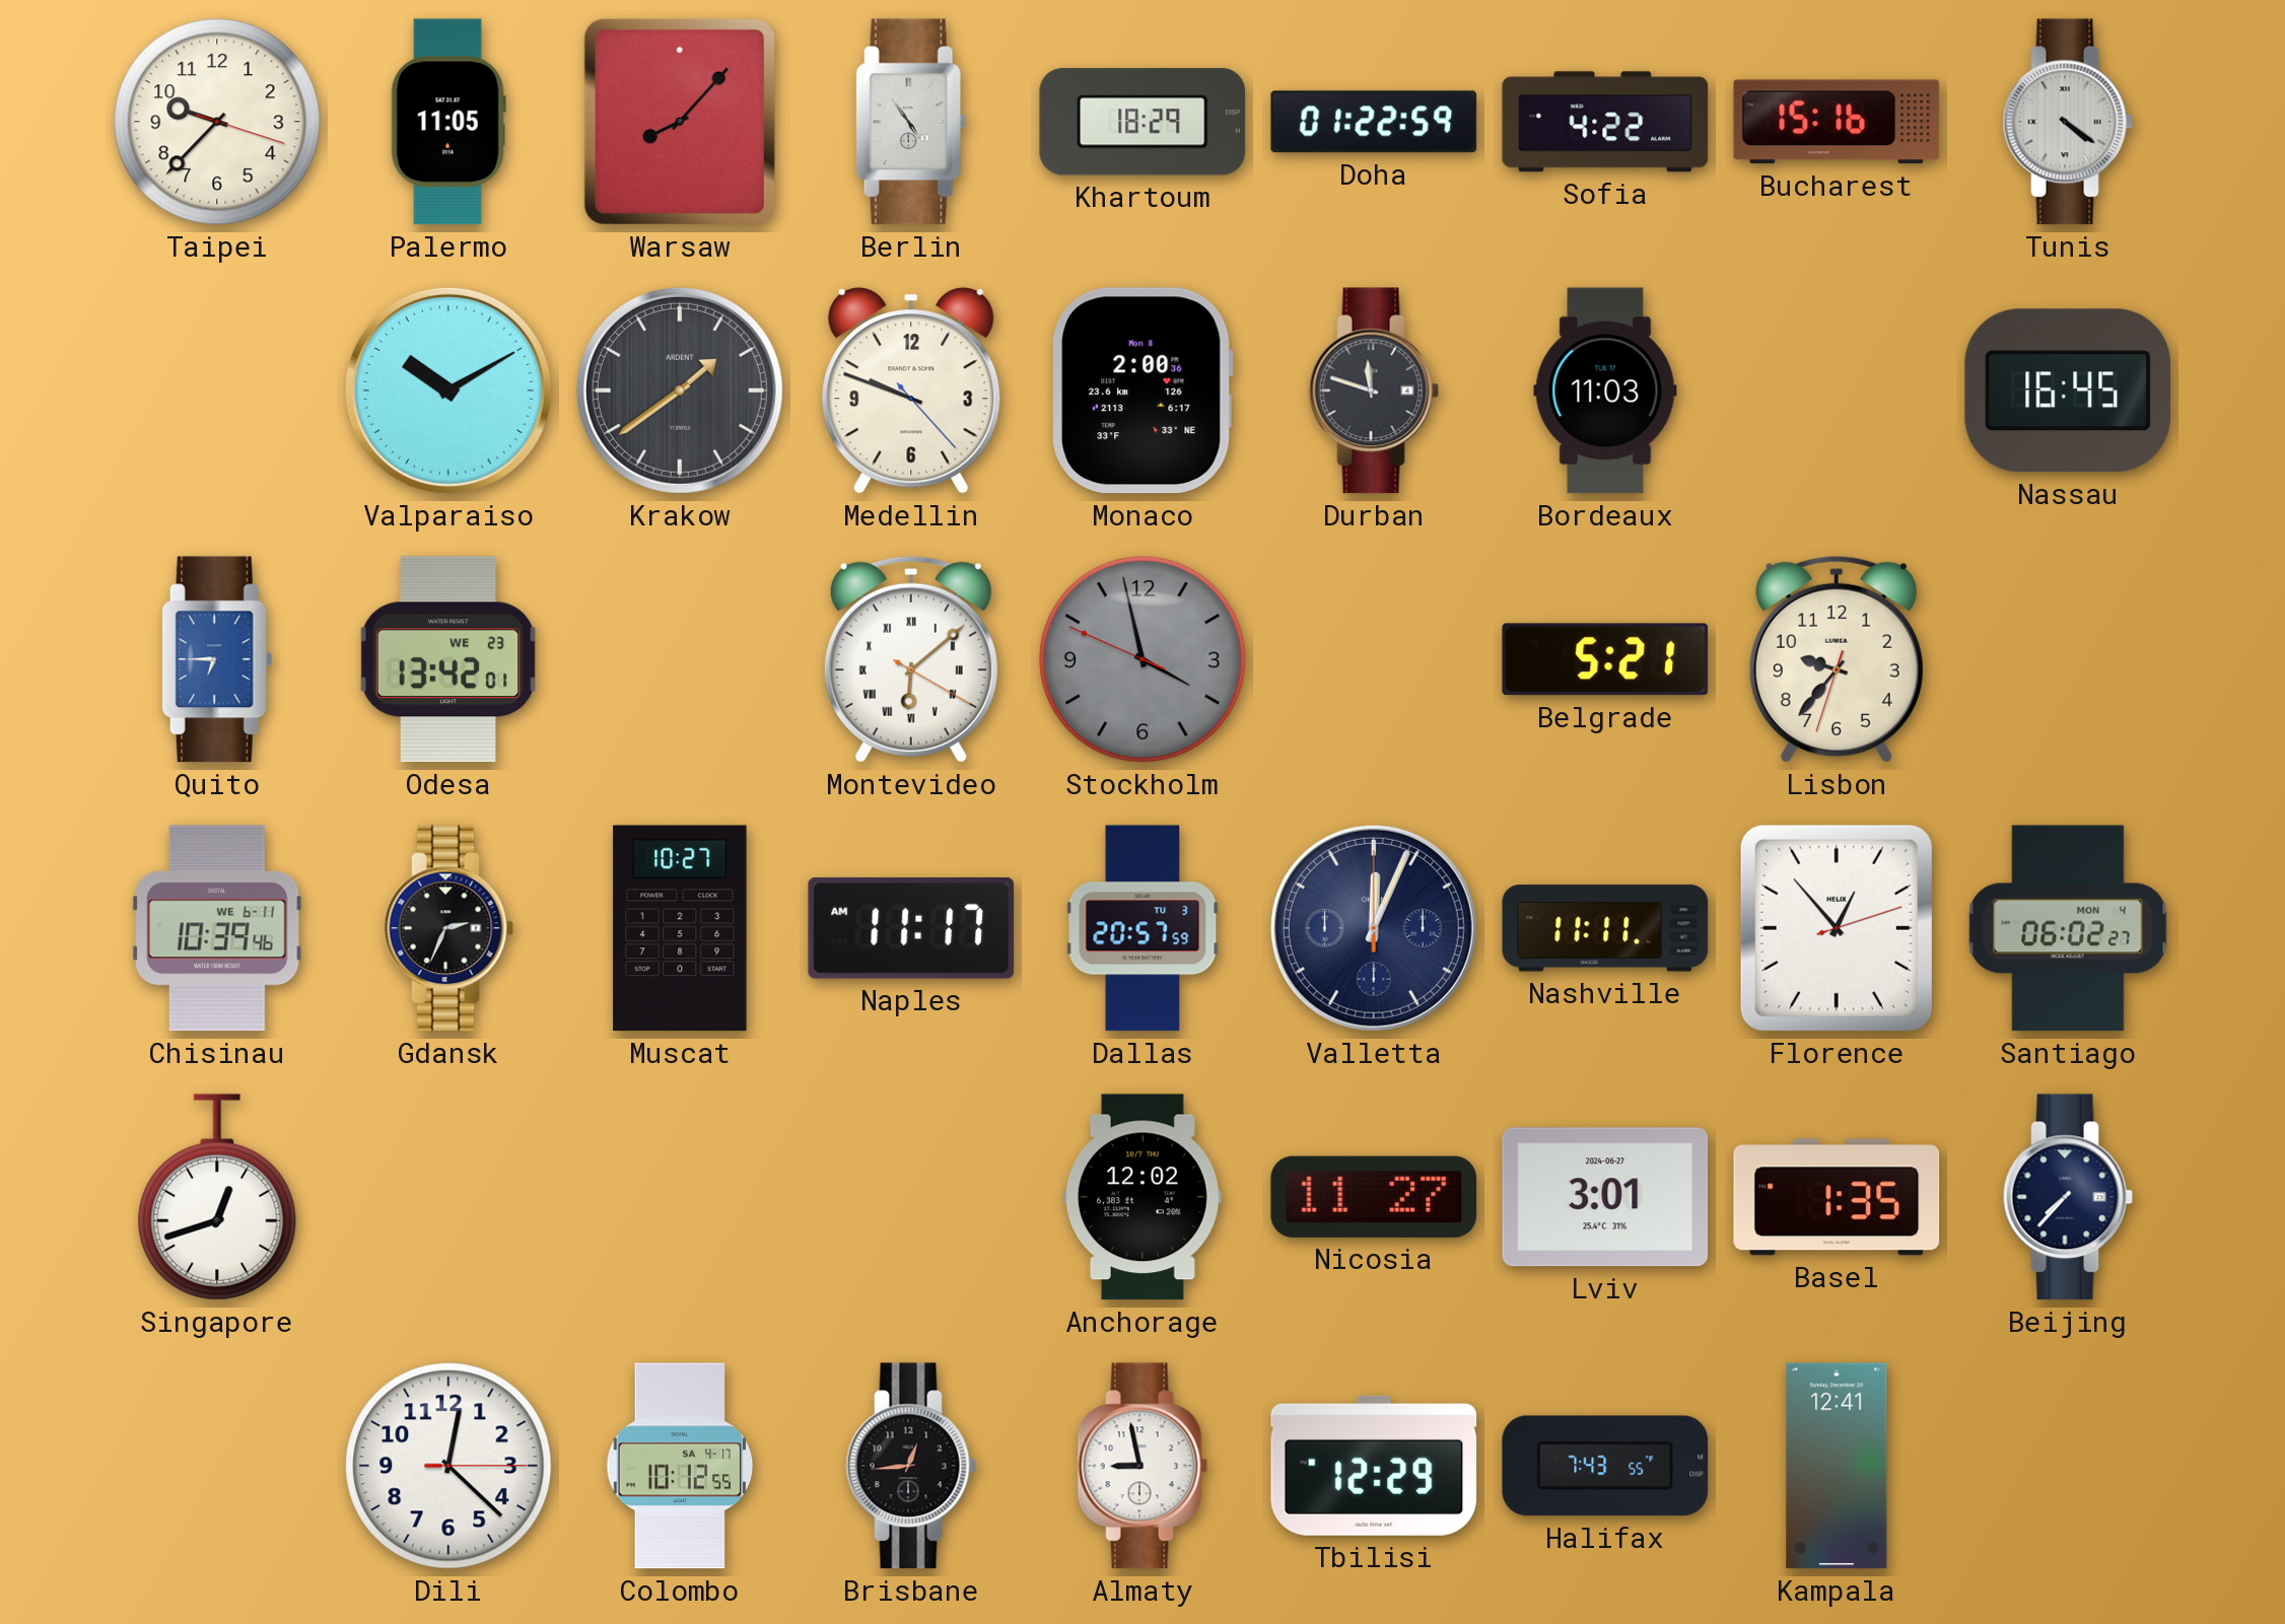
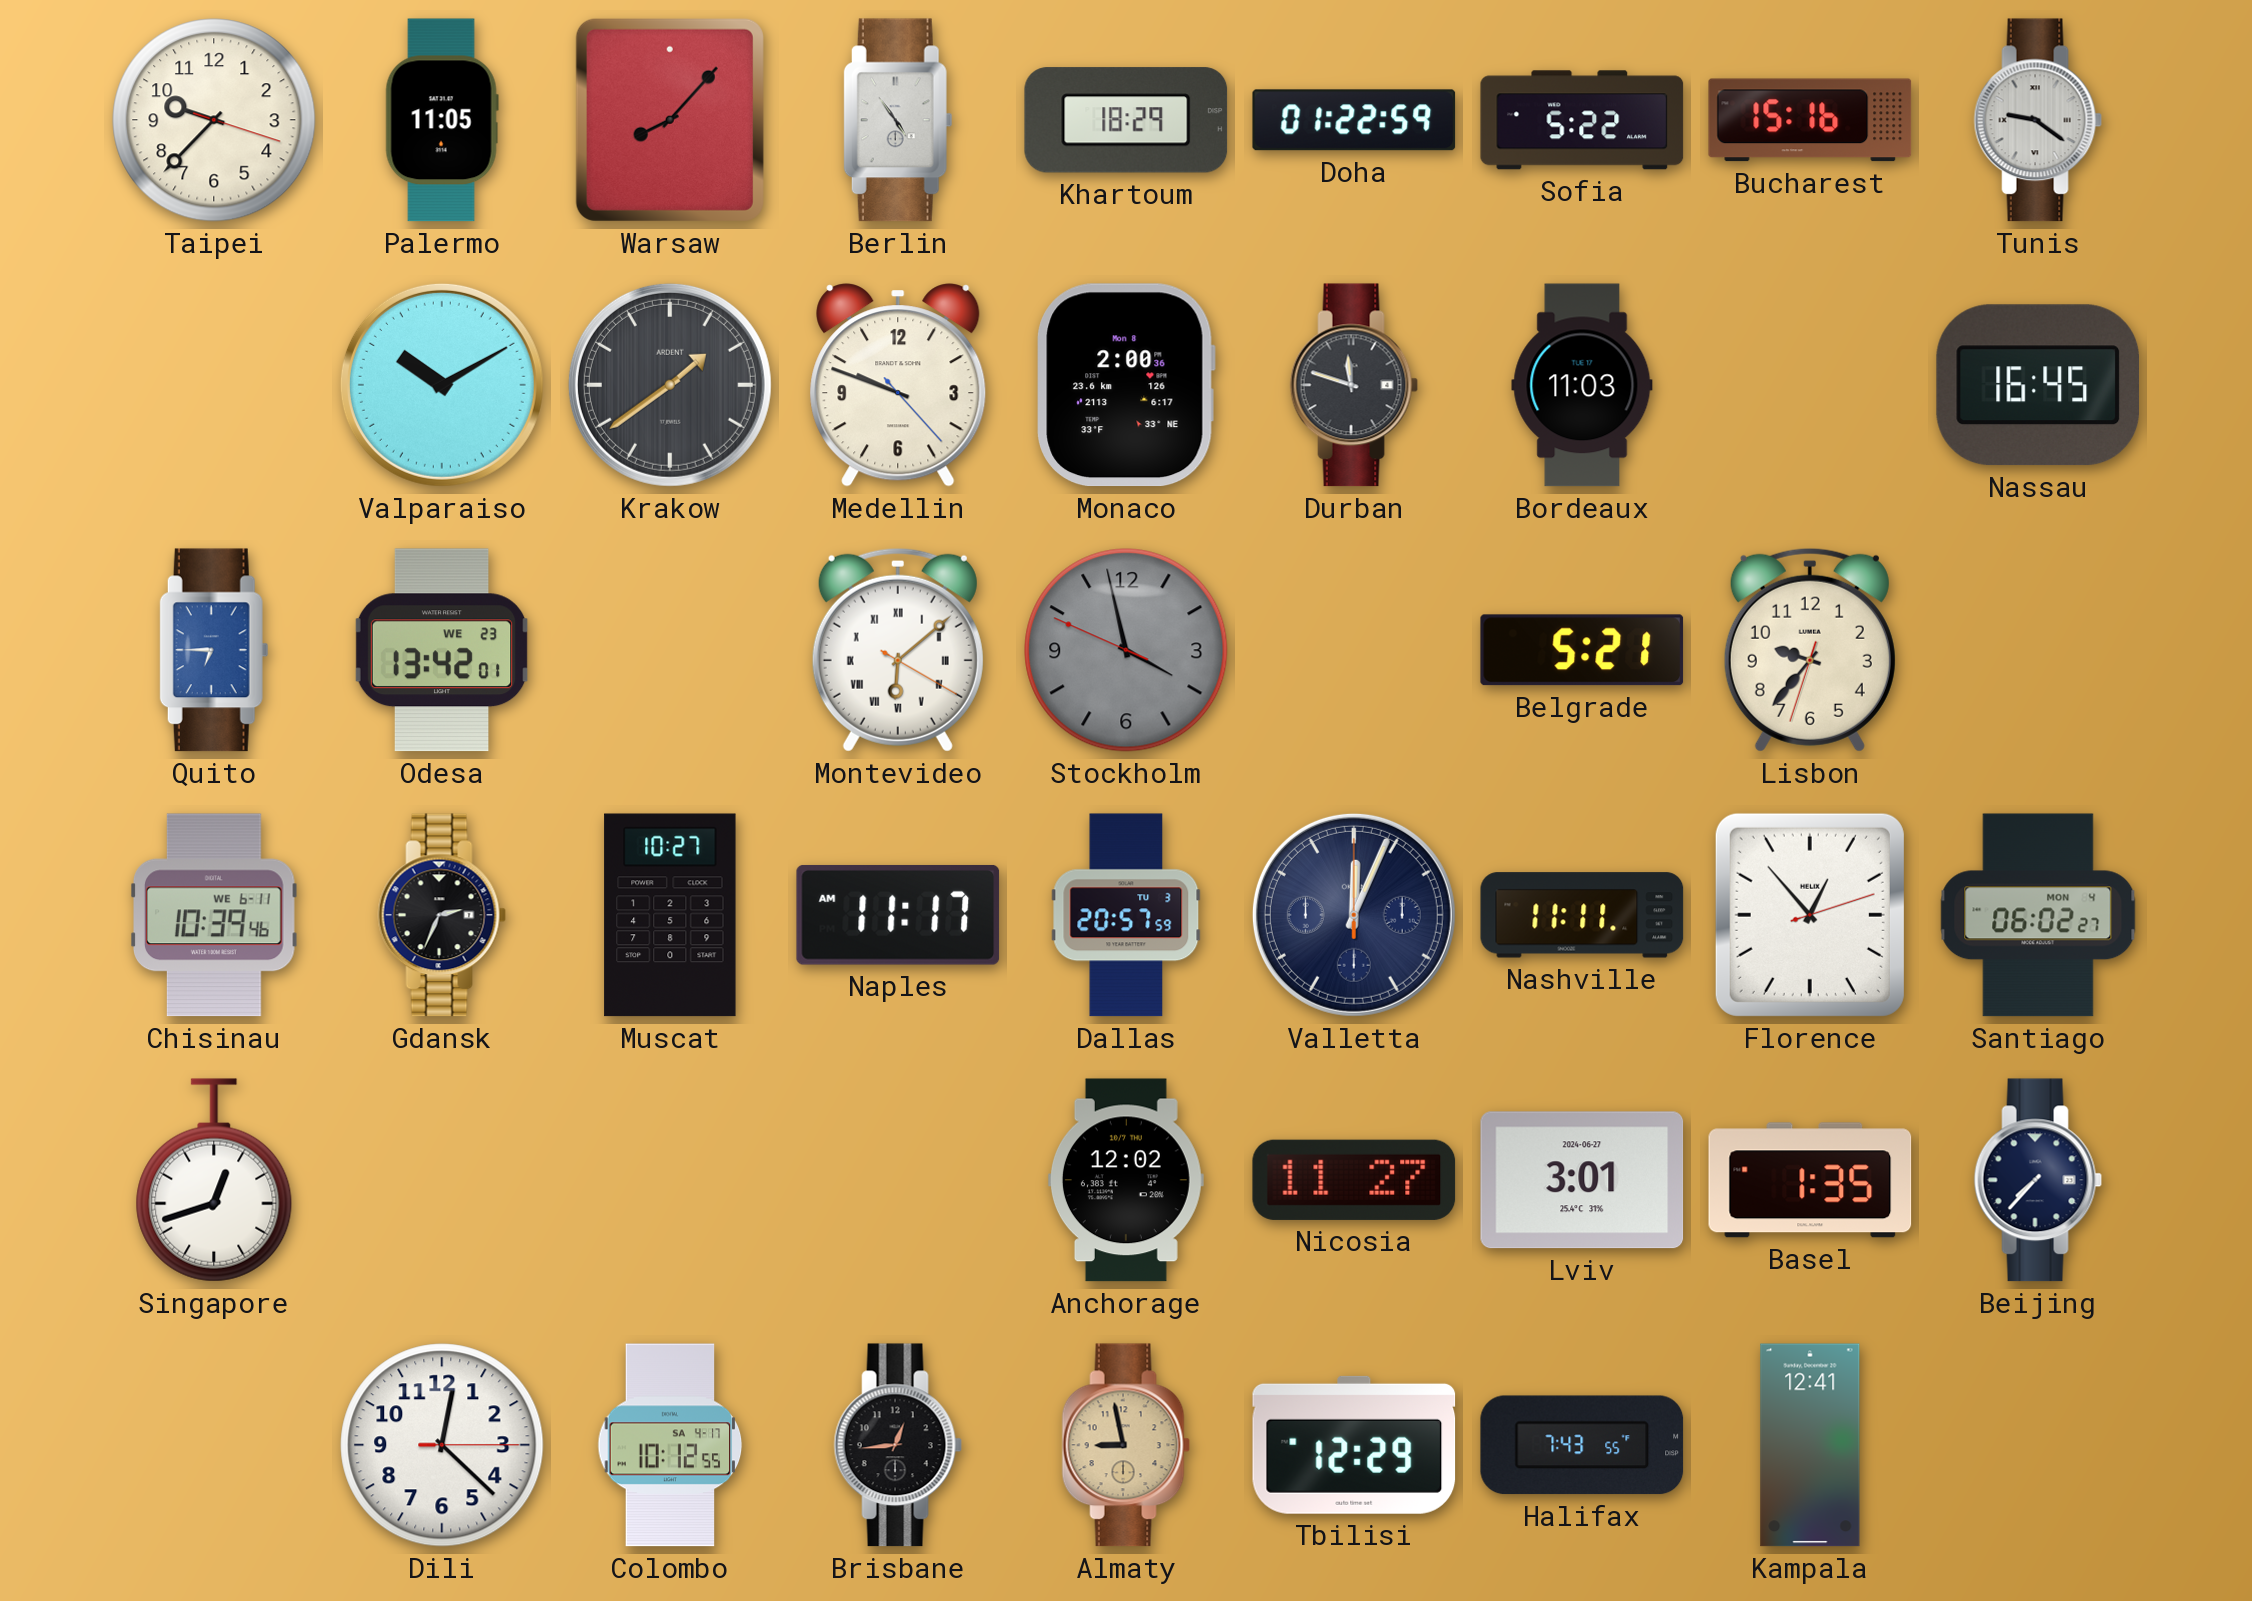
Sofia: 4:22 -> 5:22 (1582, 120)
Tunis: 4:21 -> 9:21 (2038, 120)
Almaty dial: white -> champagne (1126, 1445)
